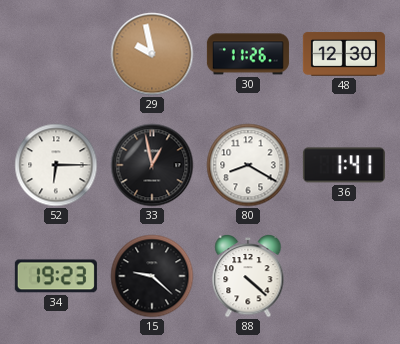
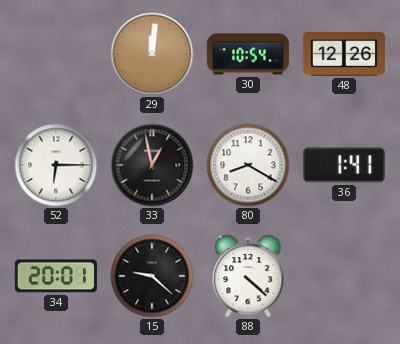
29: 9:58 -> 12:01 (152, 54)
30: 11:26 -> 10:54 (248, 54)
48: 12:30 -> 12:26 (344, 54)
34: 19:23 -> 20:01 (56, 276)
